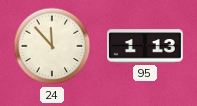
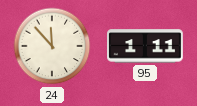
95: 1:13 -> 1:11 (145, 46)
